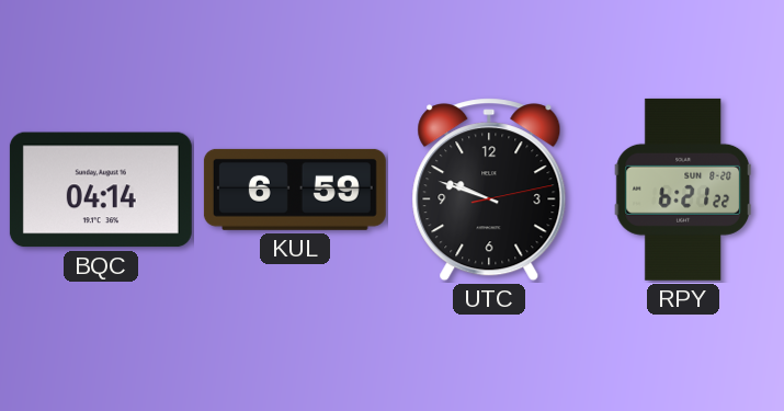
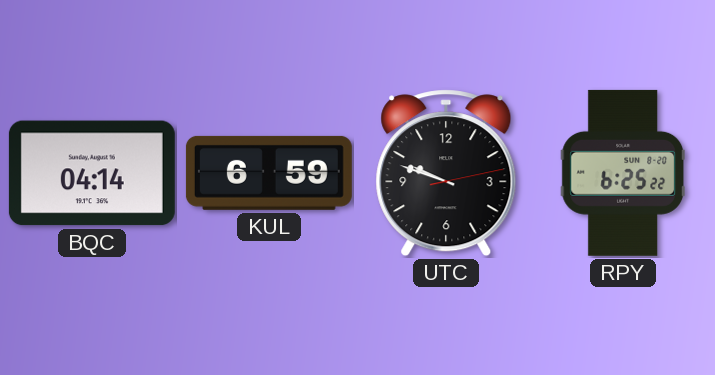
RPY: 6:21 -> 6:25 (622, 173)
